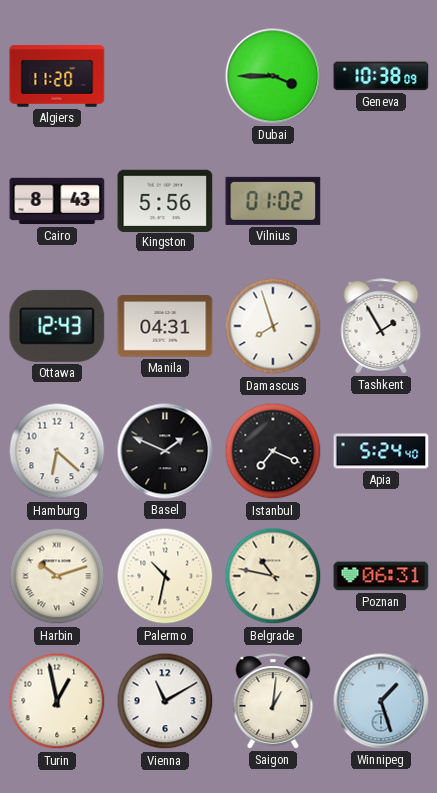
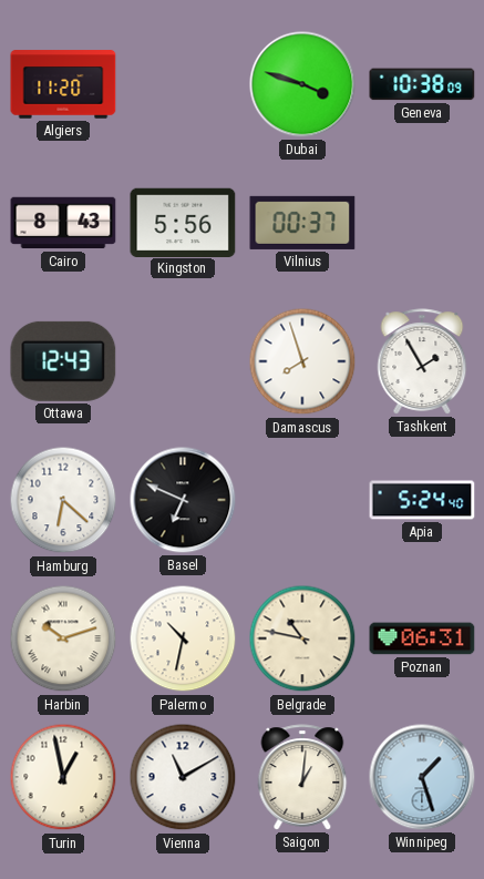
Dubai: 3:45 -> 3:48 (302, 84)
Vilnius: 01:02 -> 00:37 (302, 223)
Manila: 04:31 -> none (165, 327)
Basel: 1:49 -> 6:49 (183, 500)
Istanbul: 7:19 -> none (273, 451)
